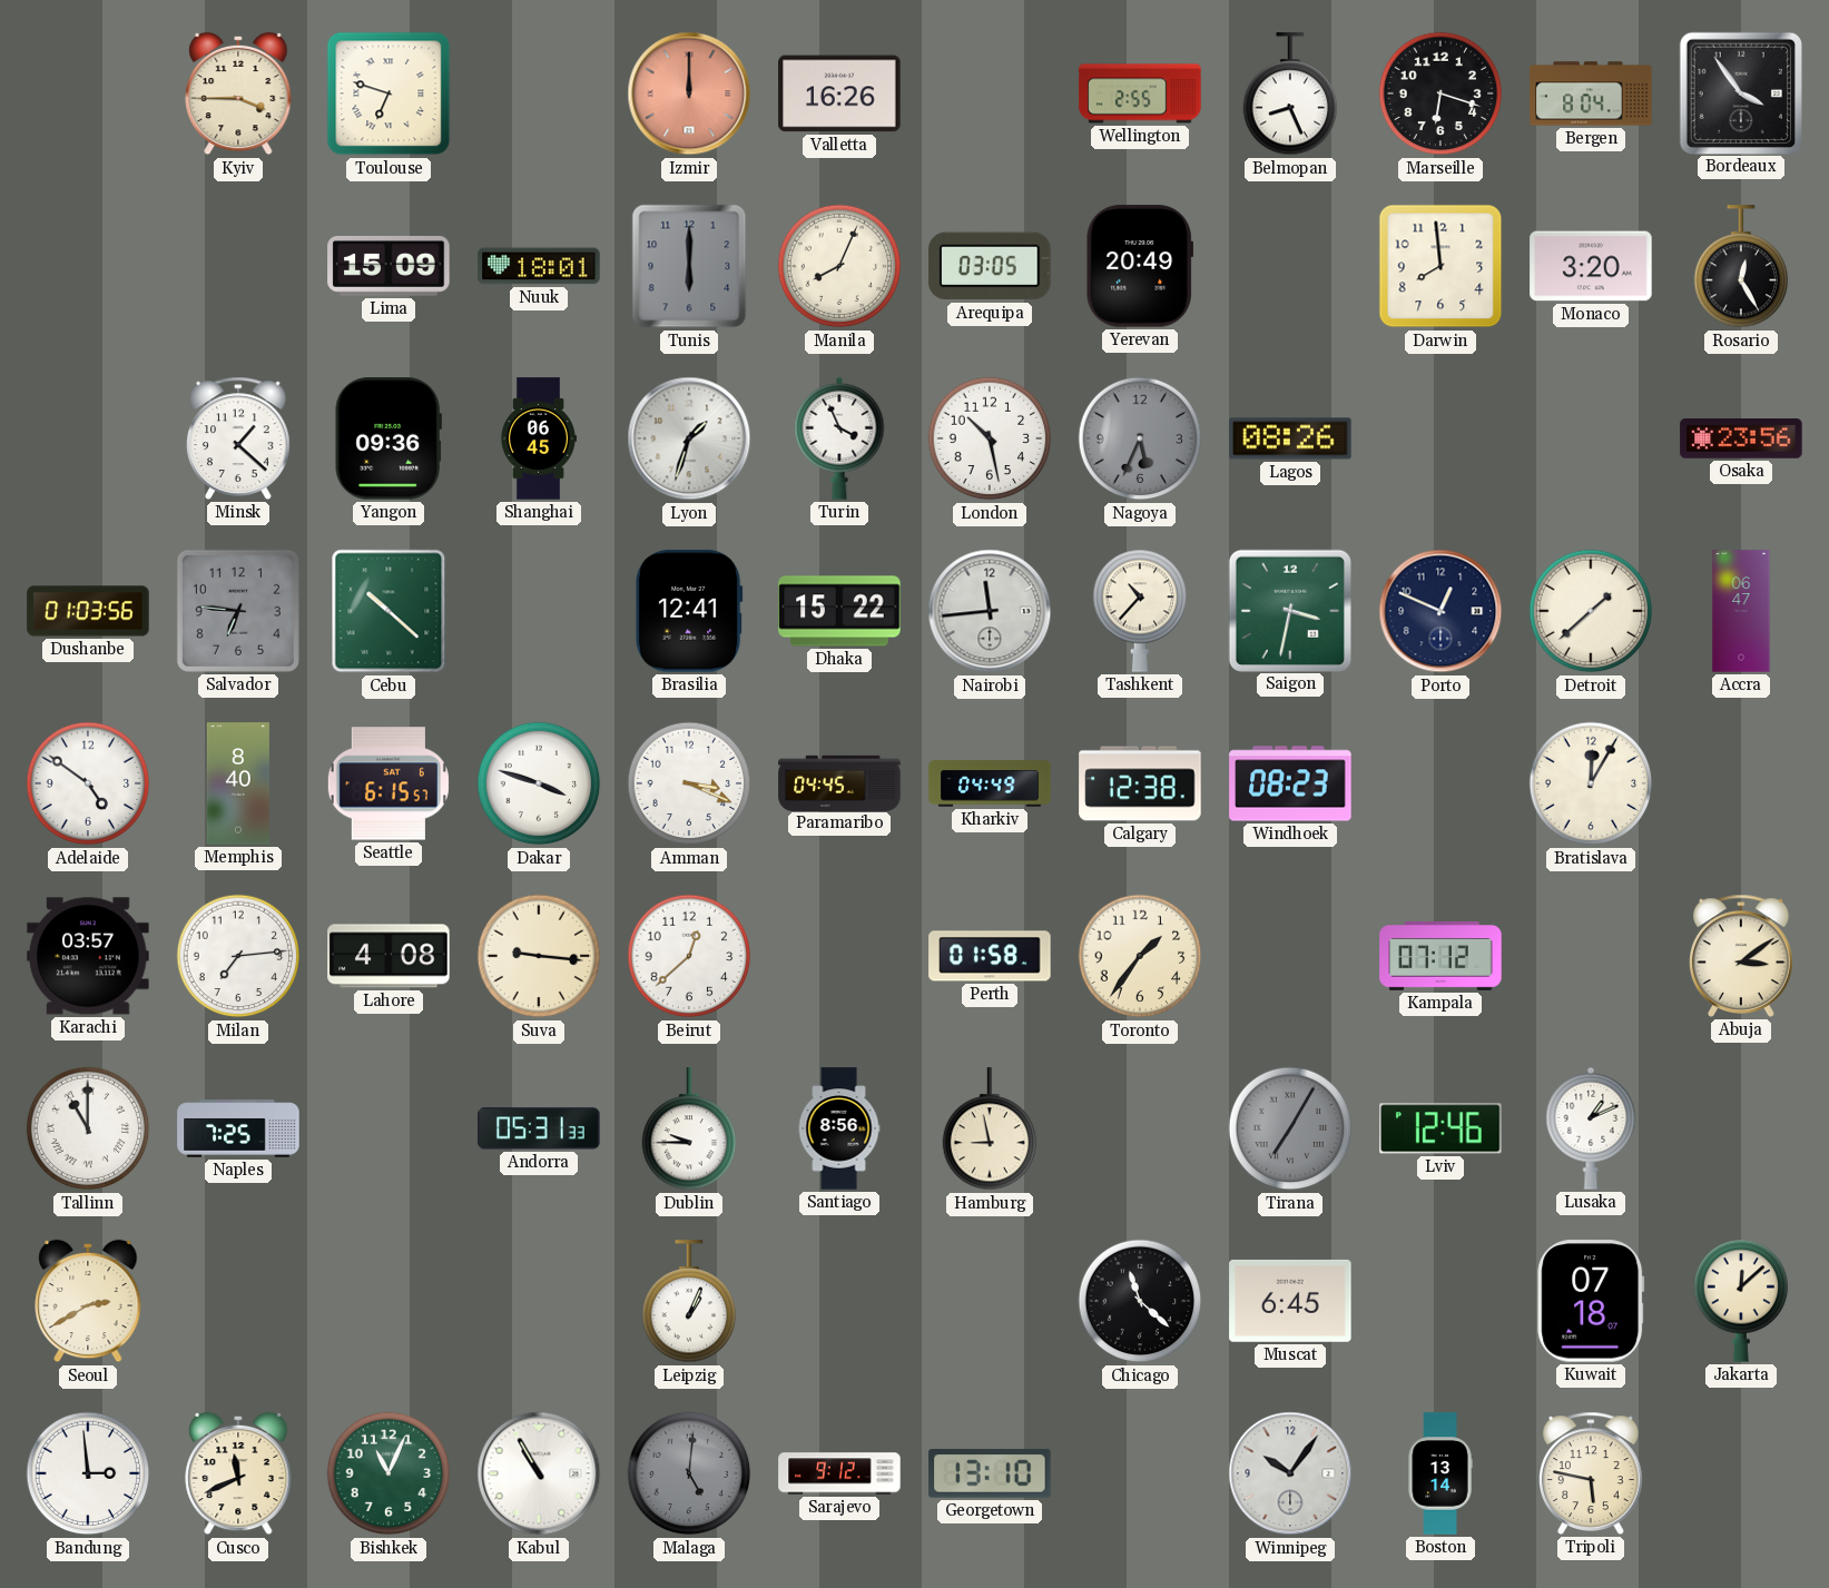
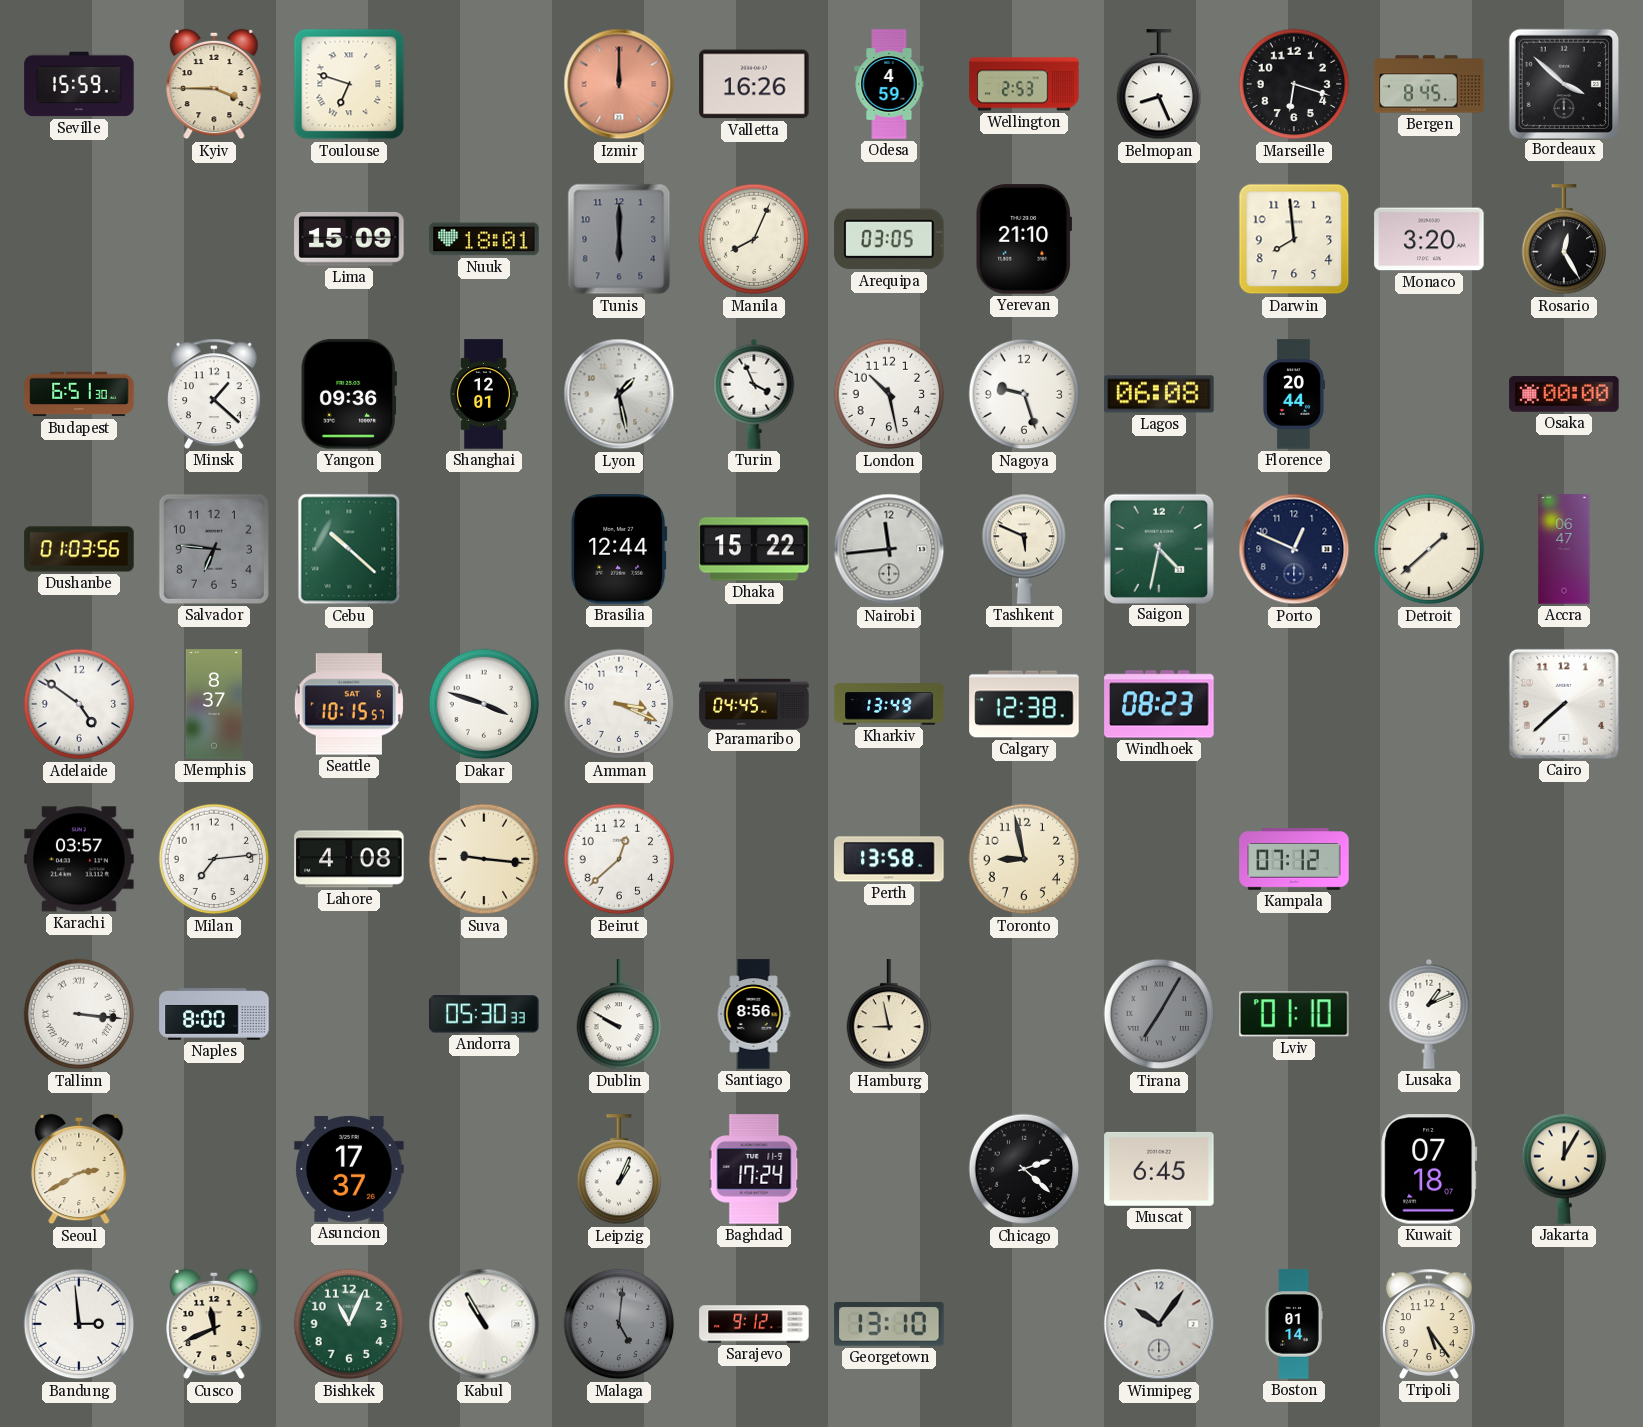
Seville: none -> 15:59 (79, 84)
Odesa: none -> 4:59 (889, 84)
Wellington: 2:55 -> 2:53 (1024, 84)
Bergen: 8:04 -> 8:45 (1429, 84)
Bordeaux: 3:54 -> 3:52 (1563, 83)
Yerevan: 20:49 -> 21:10 (1024, 239)
Budapest: none -> 6:51 (79, 394)
Shanghai: 06:45 -> 12:01 (483, 394)
Lyon: 1:33 -> 1:28 (619, 394)
Nagoya: 5:34 -> 9:27 (1024, 394)
Nagoya dial: grey -> white (1024, 394)
Lagos: 08:26 -> 06:08 (1159, 394)
Florence: none -> 20:44 (1293, 394)
Osaka: 23:56 -> 00:00 (1564, 394)
Brasilia: 12:41 -> 12:44 (619, 549)
Tashkent: 10:37 -> 5:49 (1024, 549)
Saigon: 3:32 -> 4:32 (1158, 548)
Memphis: 8:40 -> 8:37 (214, 704)
Seattle: 6:15 -> 10:15 (349, 704)
Kharkiv: 04:49 -> 13:49 (889, 704)
Bratislava: 12:05 -> none (1591, 783)
Cairo: none -> 7:38 (1564, 704)
Perth: 01:58 -> 13:58 (889, 859)
Toronto: 1:36 -> 8:58 (1024, 859)
Abuja: 3:09 -> none (1741, 956)
Tallinn: 11:00 -> 3:16 (79, 1014)
Naples: 7:25 -> 8:00 (214, 1014)
Andorra: 05:31 -> 05:30 (484, 1014)
Dublin: 9:45 -> 9:50 (619, 1015)
Lviv: 12:46 -> 01:10 (1294, 1014)
Asuncion: none -> 17:37 (349, 1169)
Baghdad: none -> 17:24 (754, 1169)
Chicago: 11:22 -> 2:22 (1024, 1169)
Jakarta: 12:08 -> 12:05 (1564, 1169)
Boston: 13:14 -> 01:14 (1294, 1324)
Tripoli: 5:47 -> 5:24 (1429, 1324)
